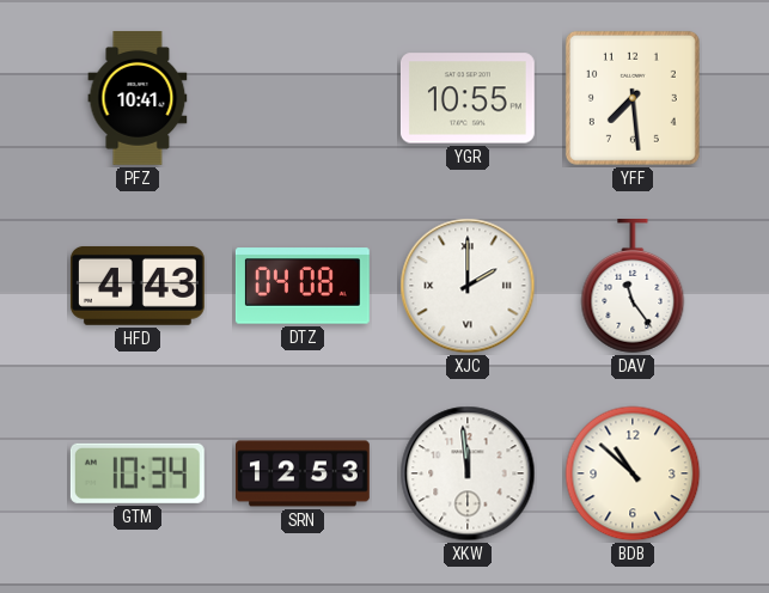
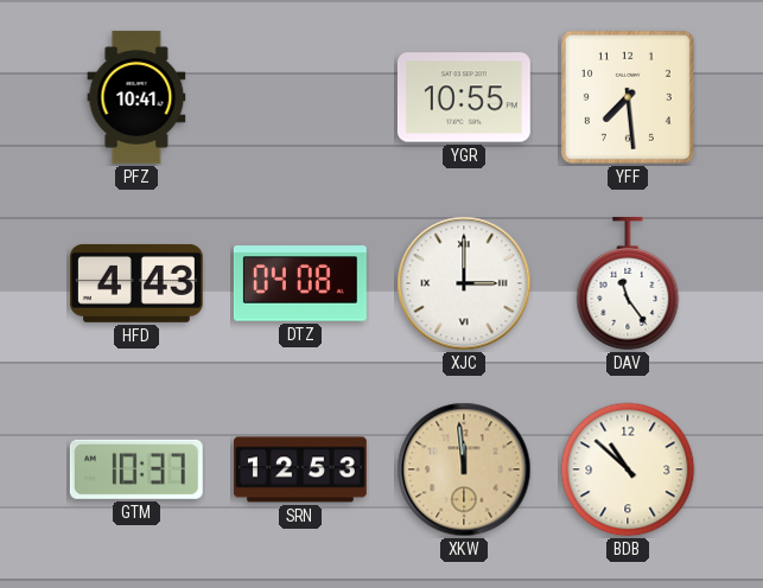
XJC: 2:00 -> 3:00 (464, 283)
GTM: 10:34 -> 10:37 (136, 469)
XKW dial: white -> champagne (464, 469)
